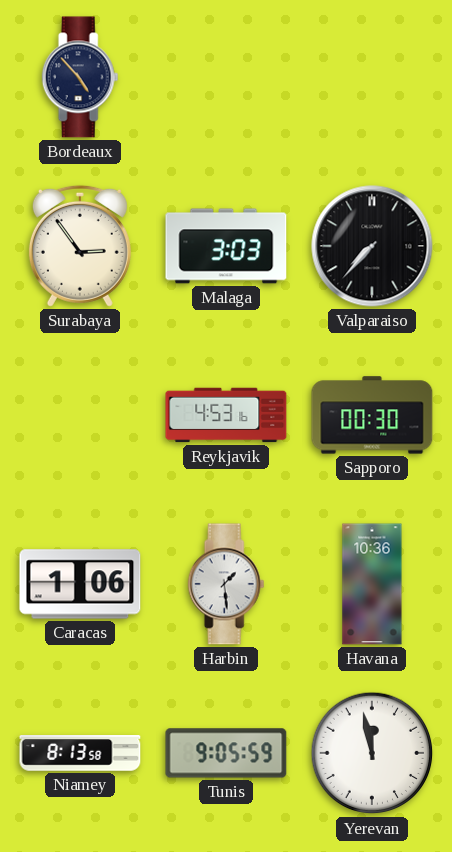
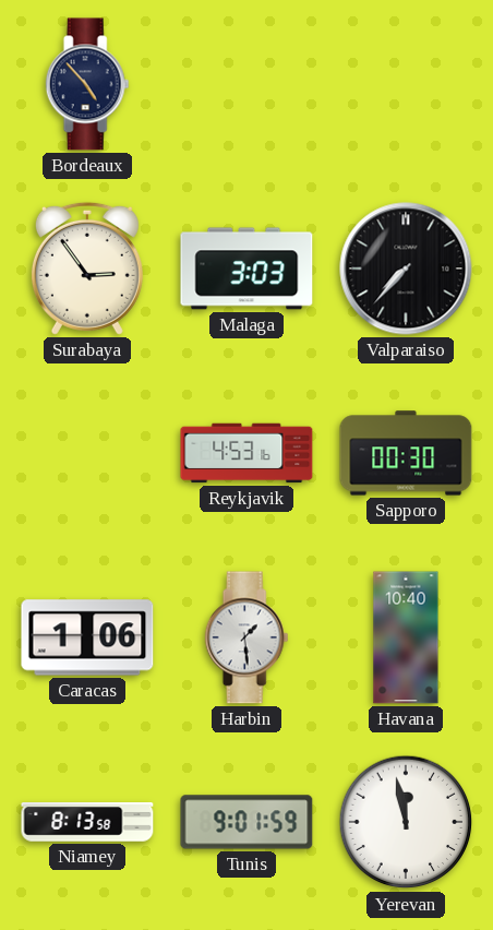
Havana: 10:36 -> 10:40 (406, 637)
Tunis: 9:05 -> 9:01 (246, 822)
